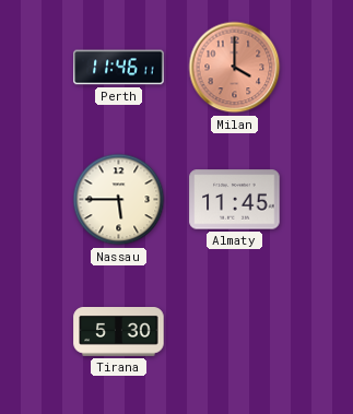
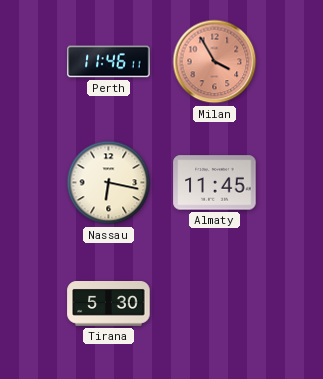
Milan: 4:00 -> 3:55 (215, 62)
Nassau: 5:45 -> 6:17 (109, 183)
